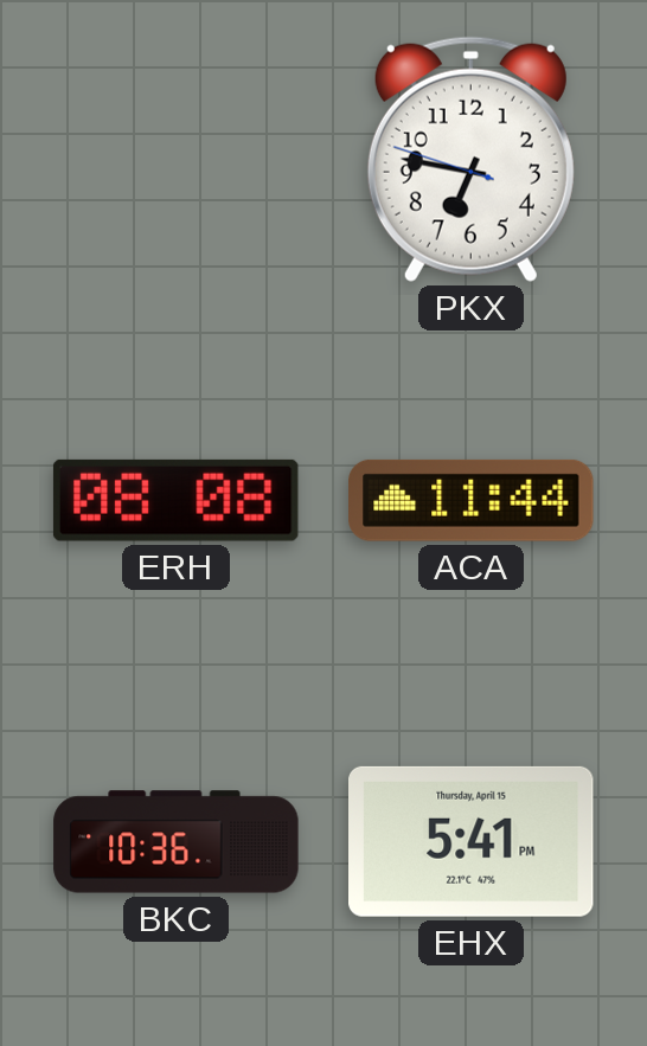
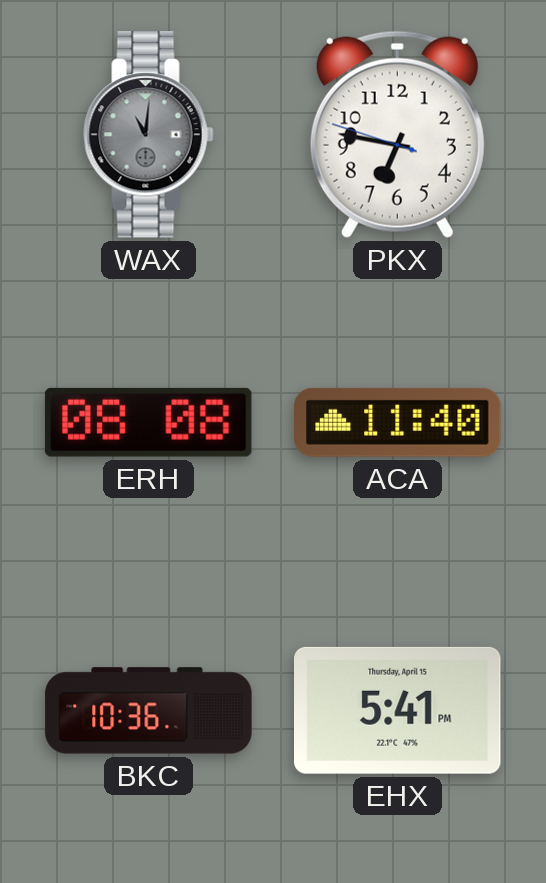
WAX: none -> 11:01 (149, 135)
ACA: 11:44 -> 11:40 (398, 422)
